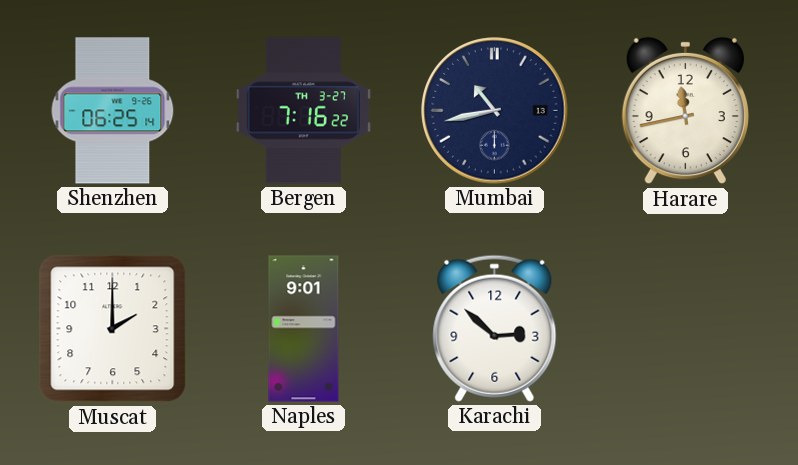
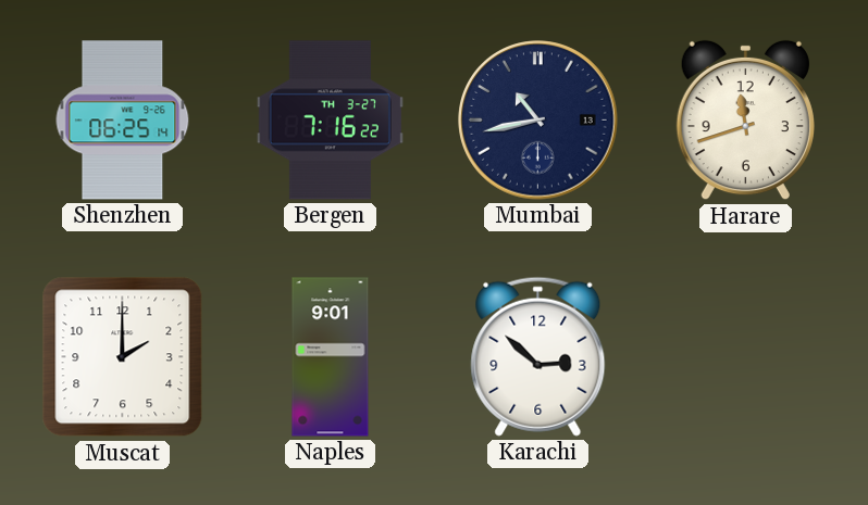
Harare: 11:43 -> 11:42 (745, 121)
